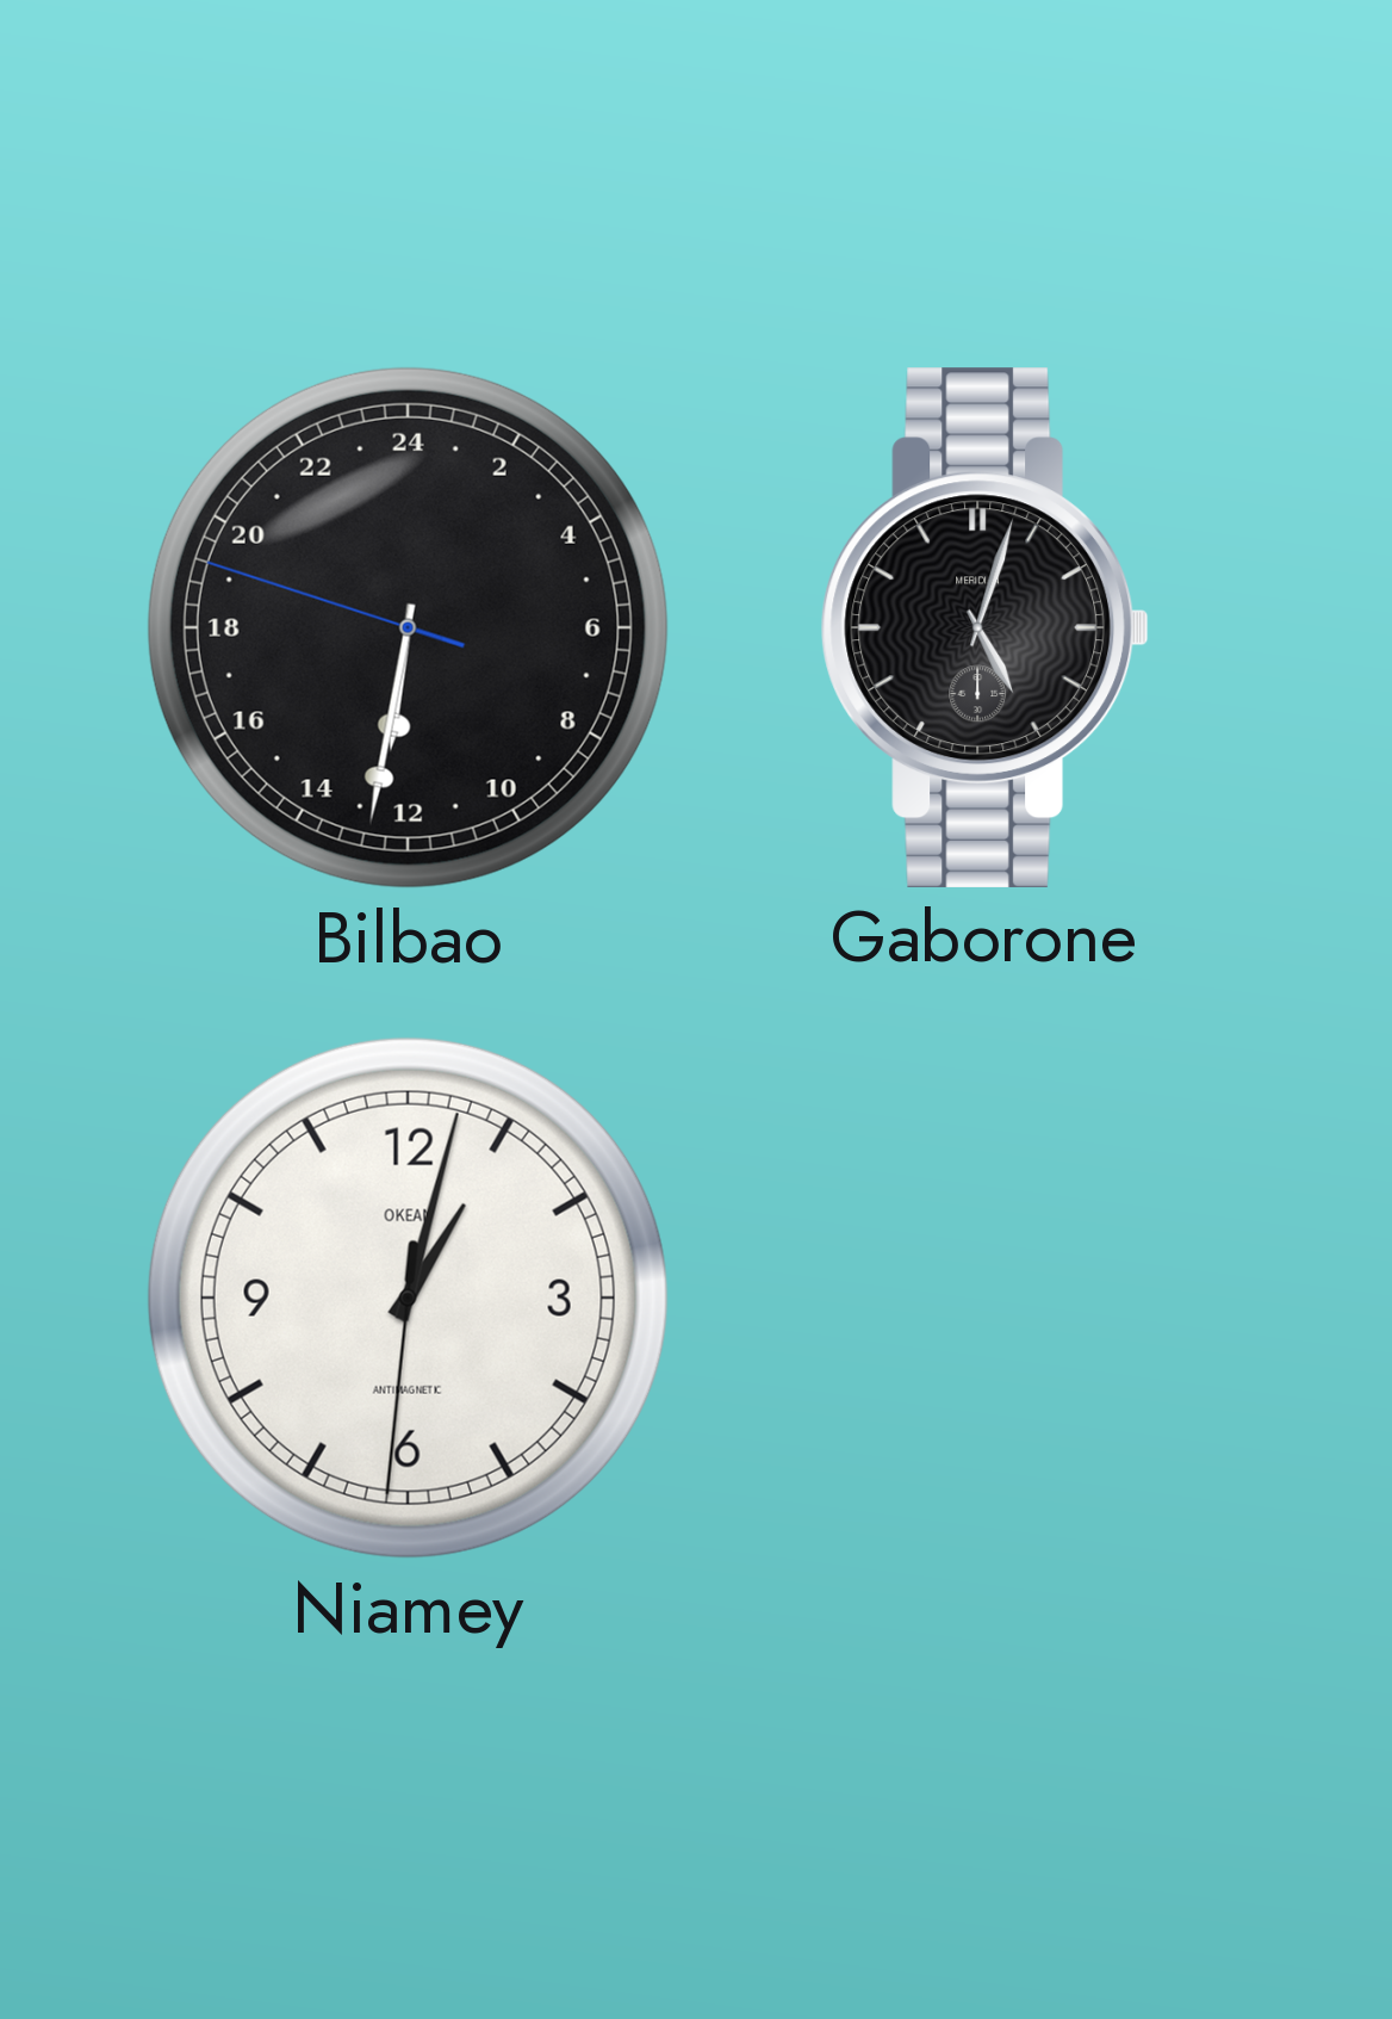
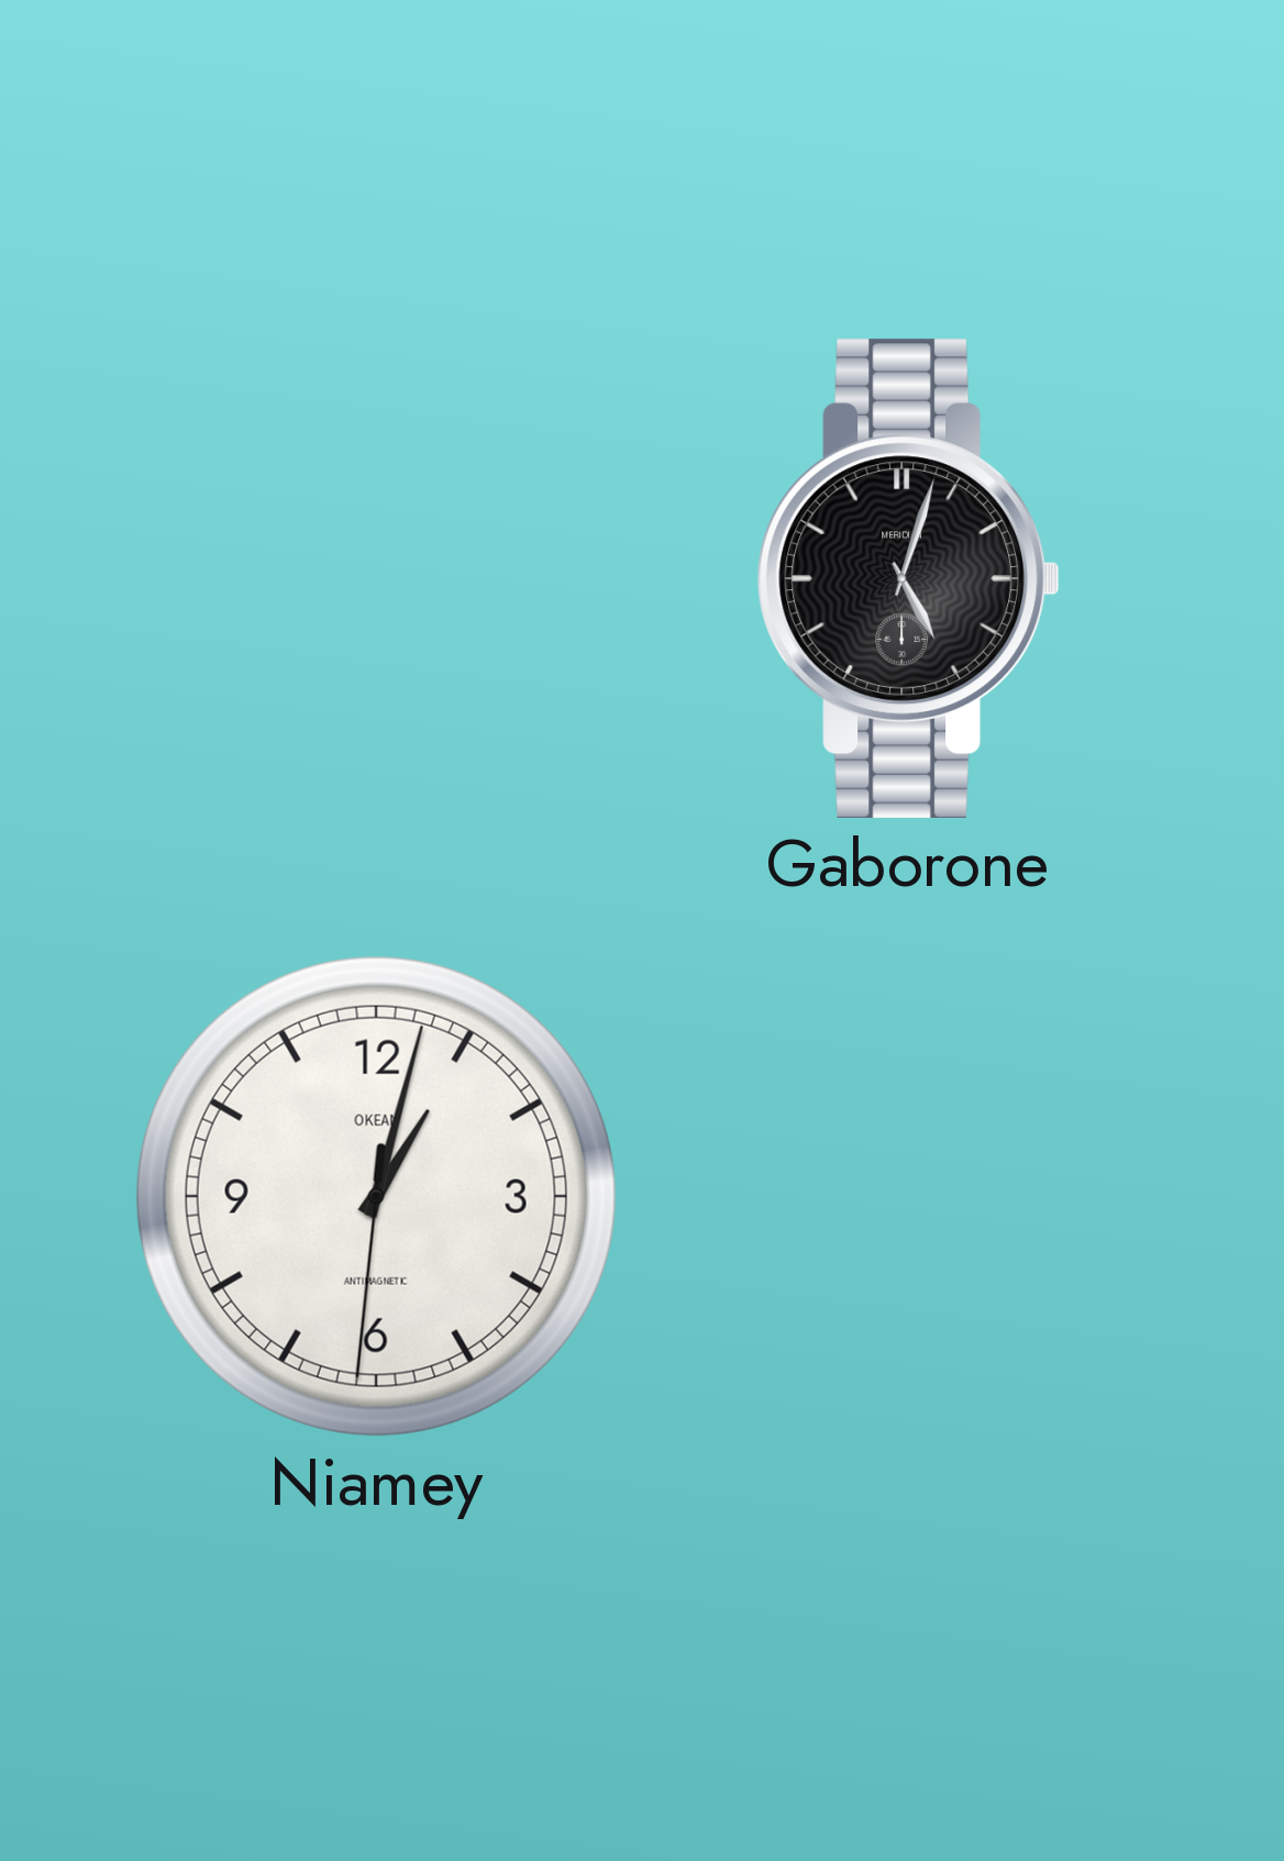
Bilbao: 12:31 -> none (408, 627)
